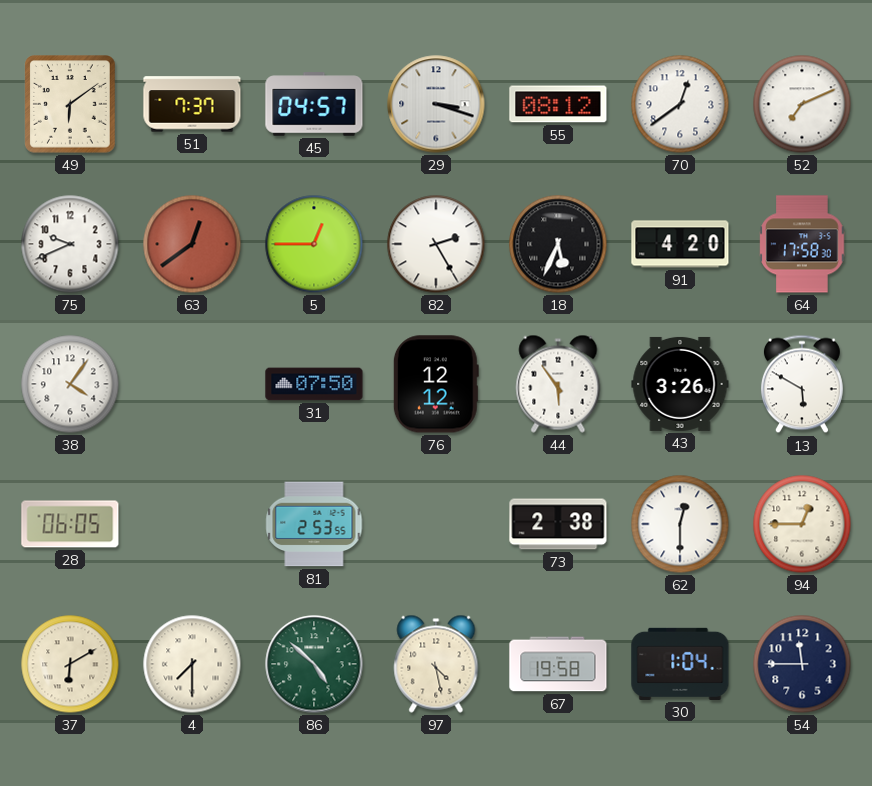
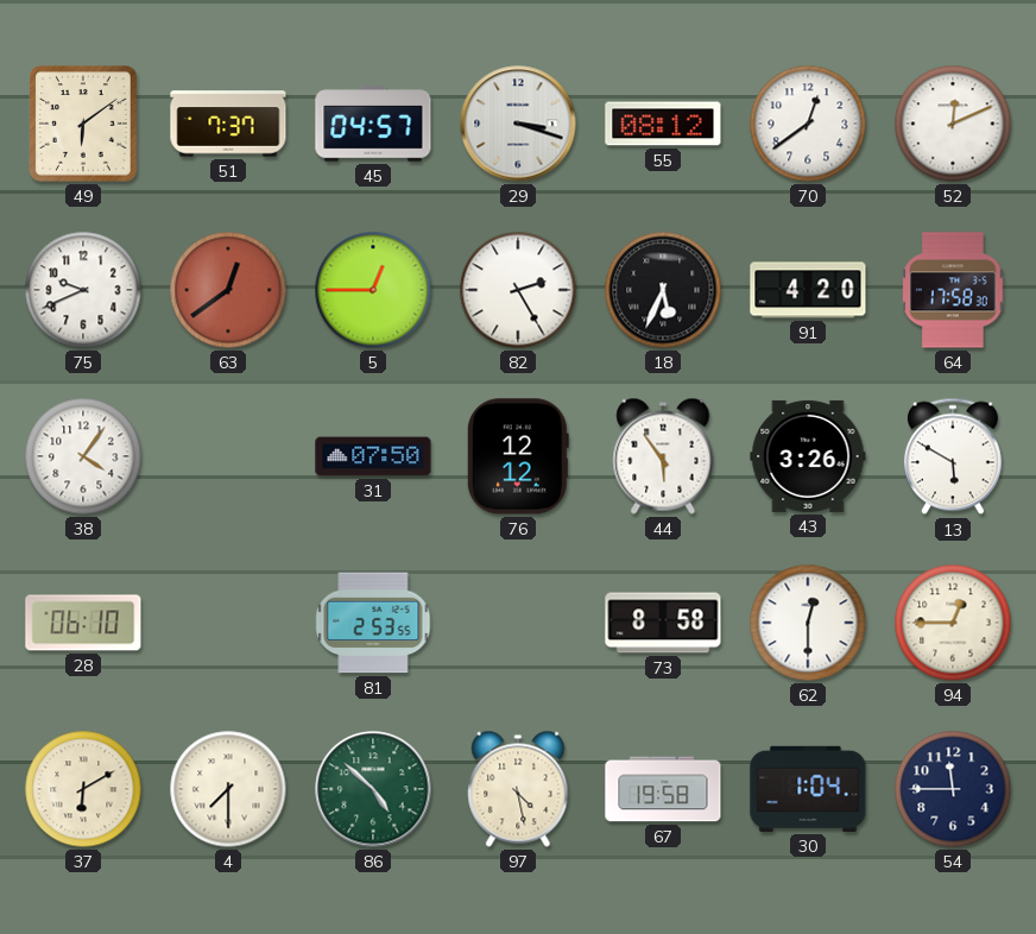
52: 7:11 -> 12:11 (953, 124)
28: 06:05 -> 06:10 (83, 623)
73: 2:38 -> 8:58 (663, 623)
